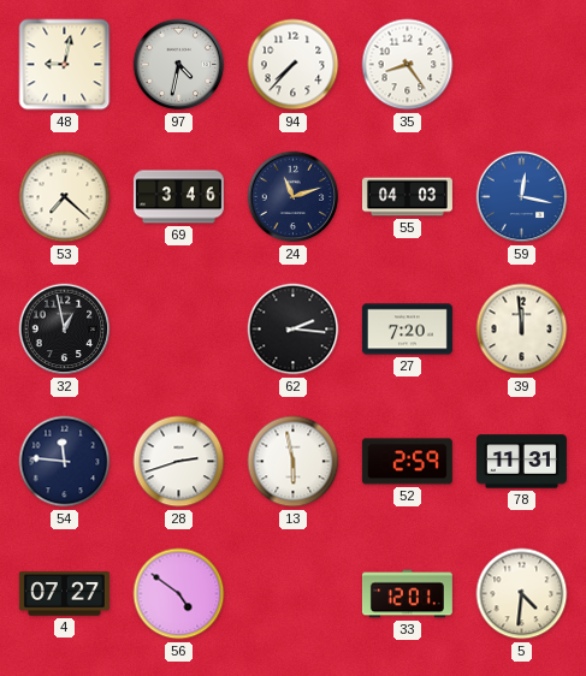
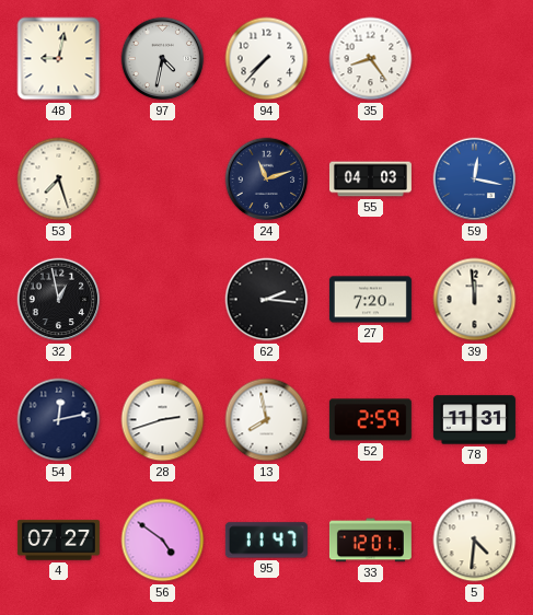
53: 7:22 -> 7:27 (59, 179)
69: 3:46 -> none (178, 197)
54: 11:46 -> 12:13 (59, 420)
13: 5:58 -> 7:58 (267, 420)
95: none -> 11:47 (266, 541)
